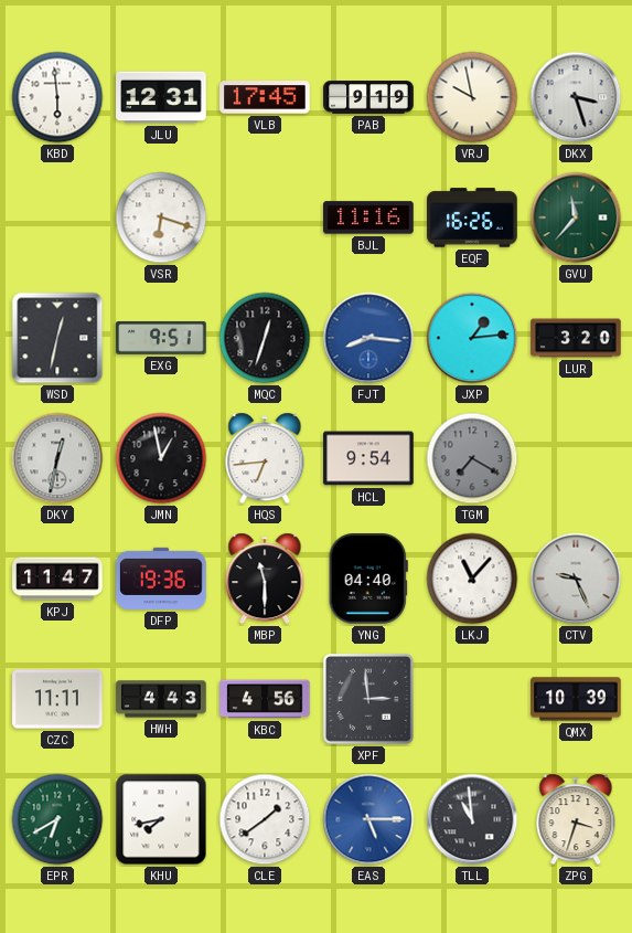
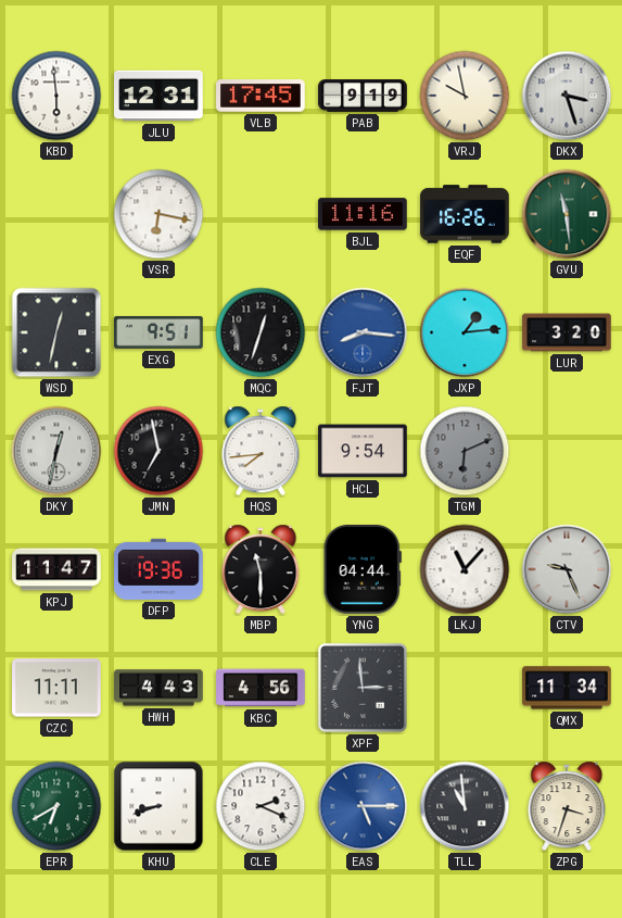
VSR: 6:18 -> 6:17 (158, 214)
GVU: 11:37 -> 11:29 (567, 214)
JMN: 12:58 -> 6:58 (158, 451)
HQS: 6:44 -> 7:44 (261, 451)
TGM: 7:20 -> 6:11 (465, 451)
YNG: 04:40 -> 04:44 (363, 570)
QMX: 10:39 -> 11:34 (567, 688)
KHU: 7:43 -> 8:42 (158, 806)
CLE: 1:39 -> 2:19 (261, 806)
